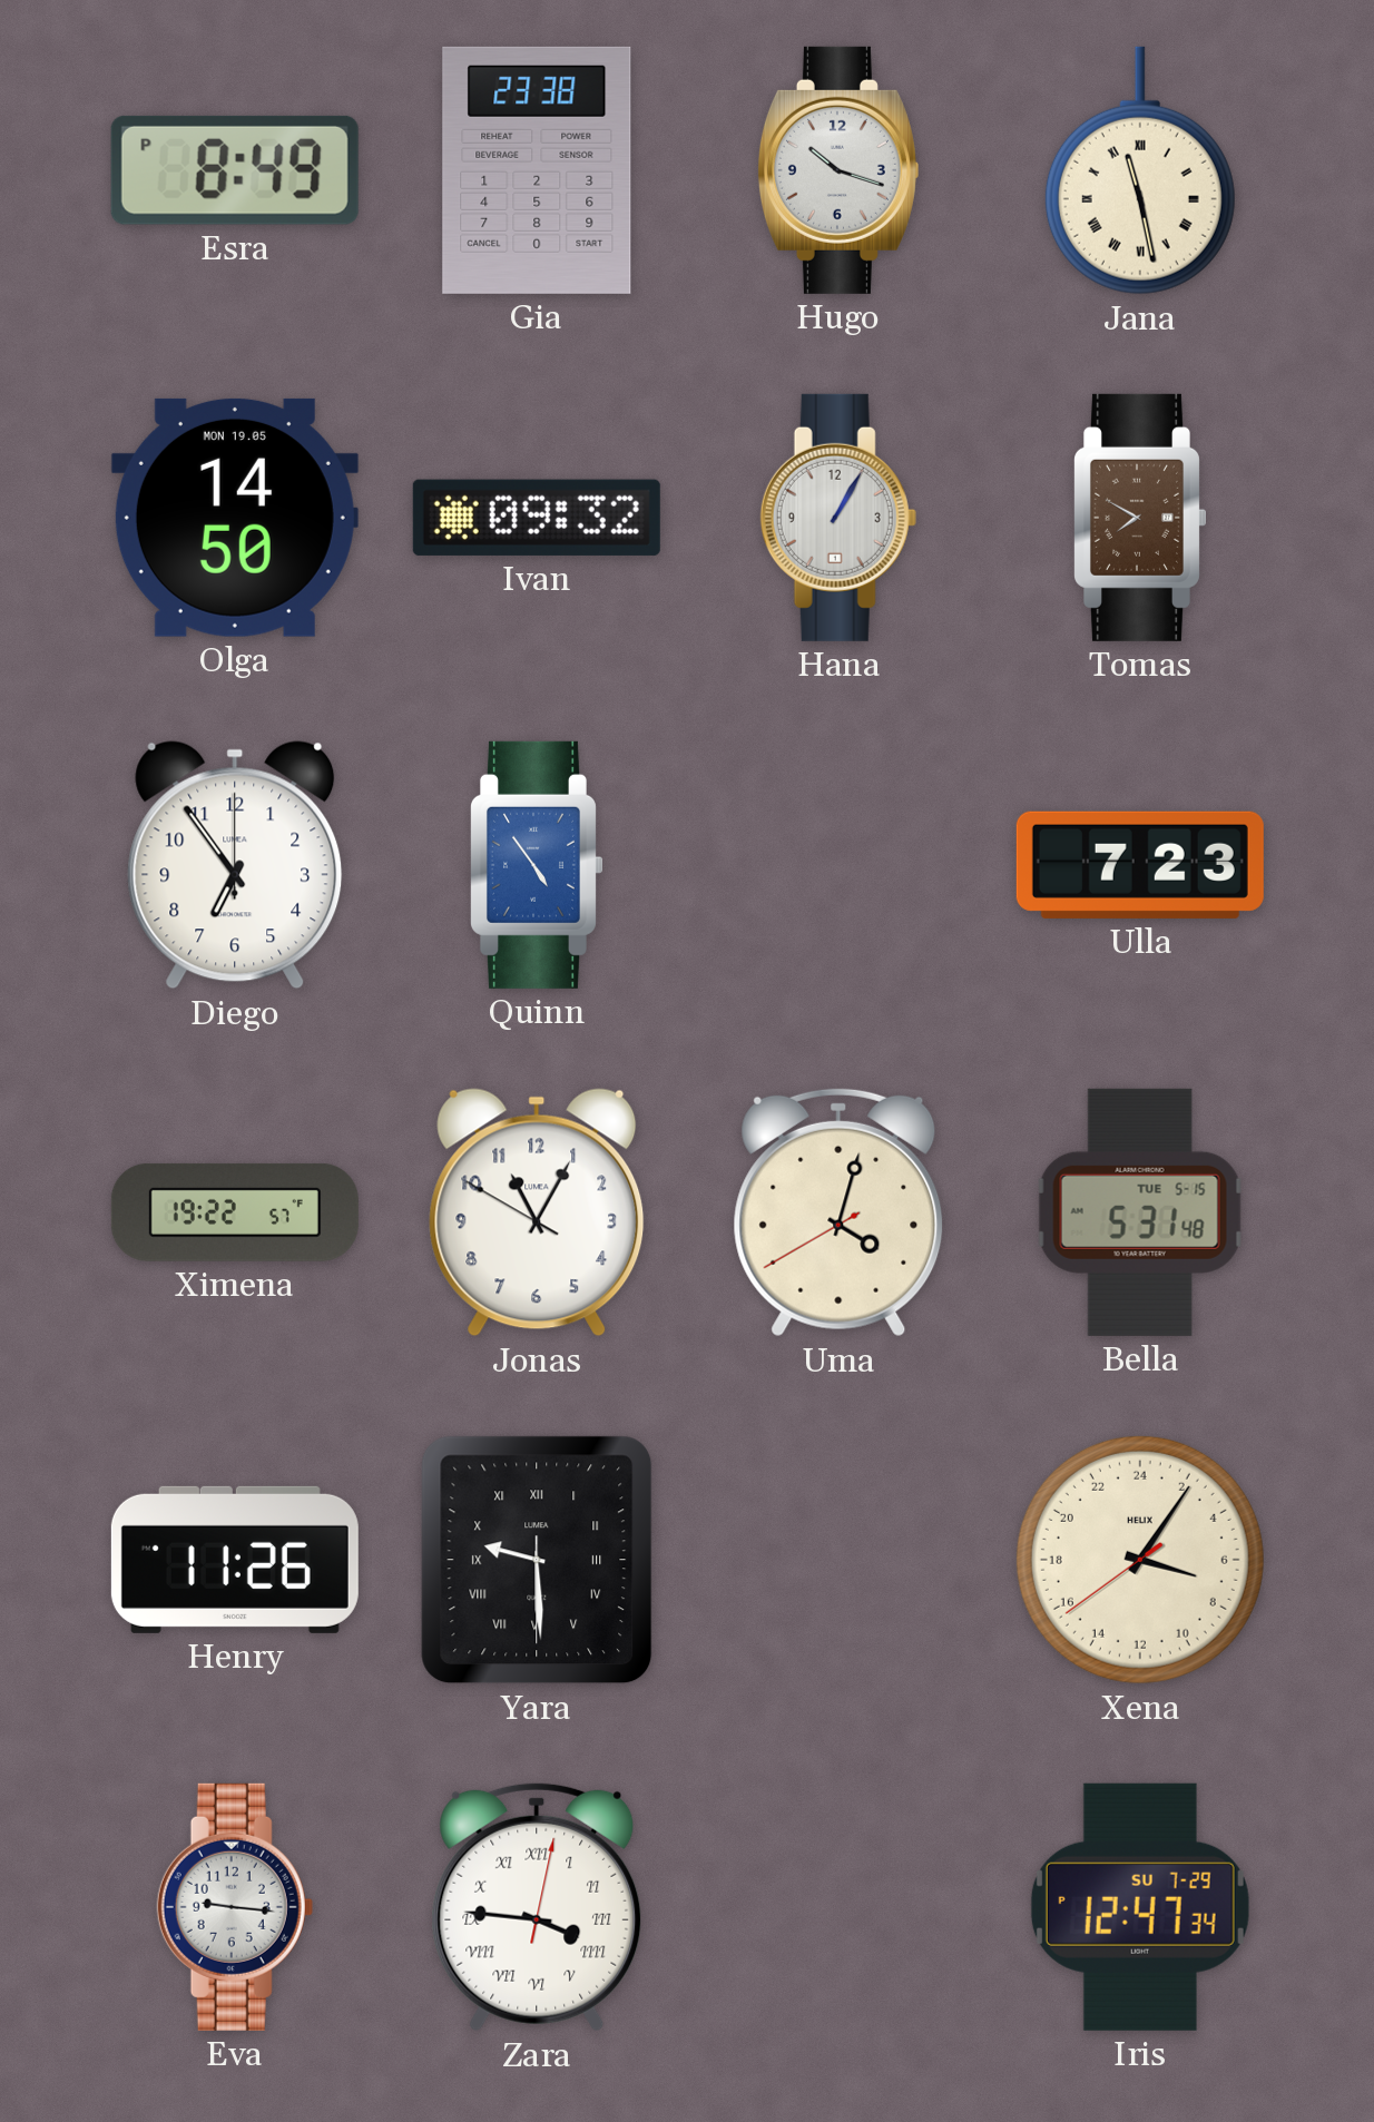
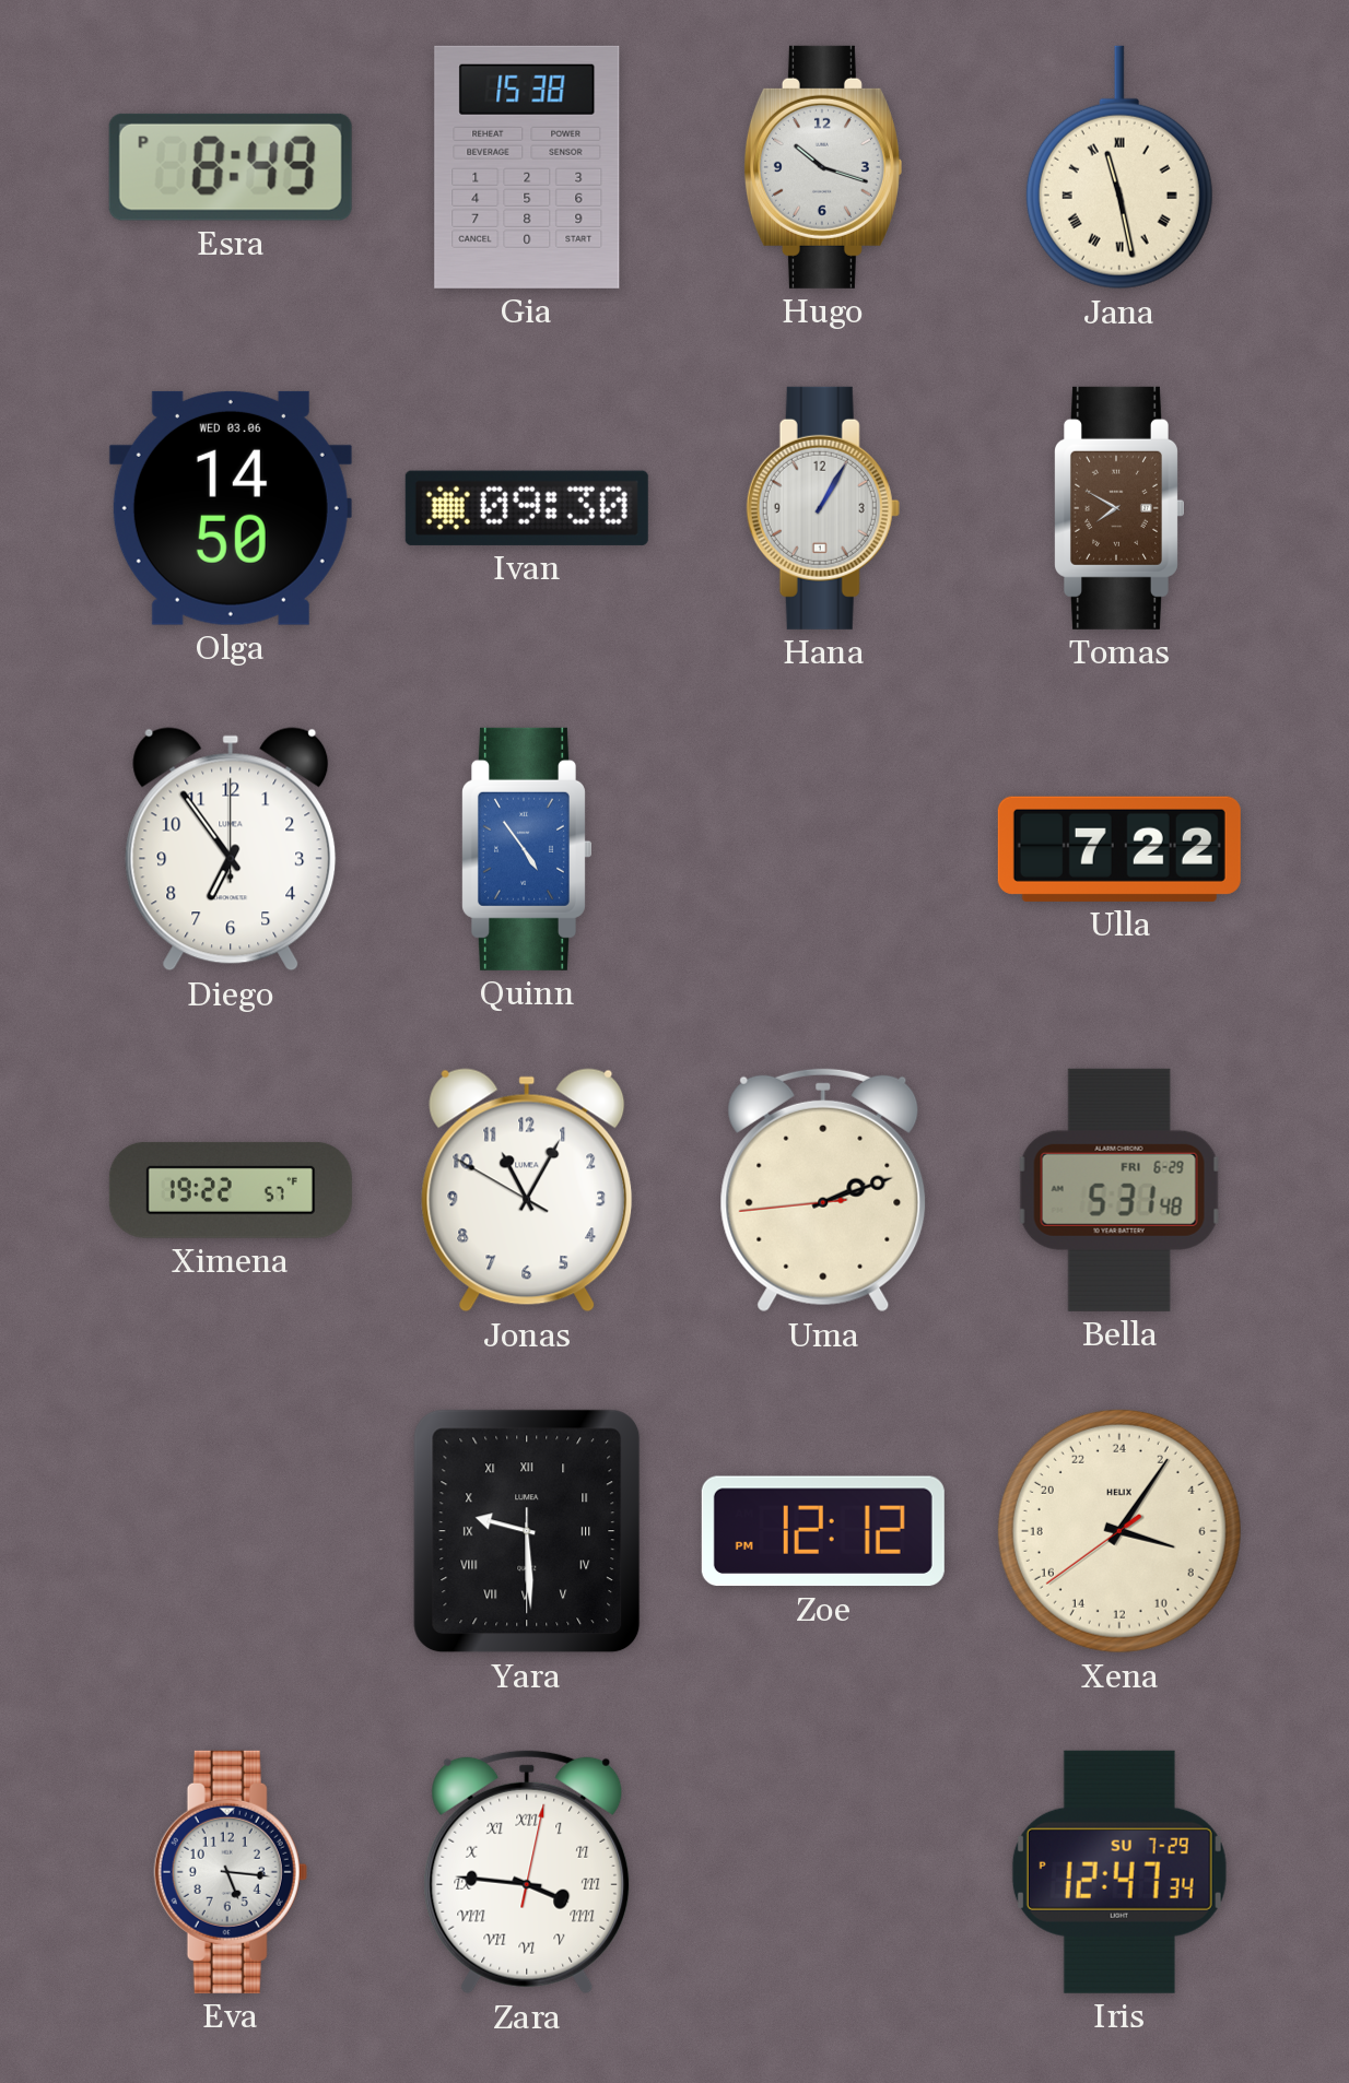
Gia: 23:38 -> 15:38 (527, 167)
Olga date: MON 19.05 -> WED 03.06 (231, 508)
Ivan: 09:32 -> 09:30 (527, 508)
Ulla: 7:23 -> 7:22 (1119, 849)
Uma: 4:02 -> 2:11 (823, 1190)
Bella date: TUE 5-15 -> FRI 6-29 (1119, 1190)
Henry: 11:26 -> none (235, 1560)
Zoe: none -> 12:12 (823, 1531)
Eva: 9:16 -> 5:16 (231, 1872)
